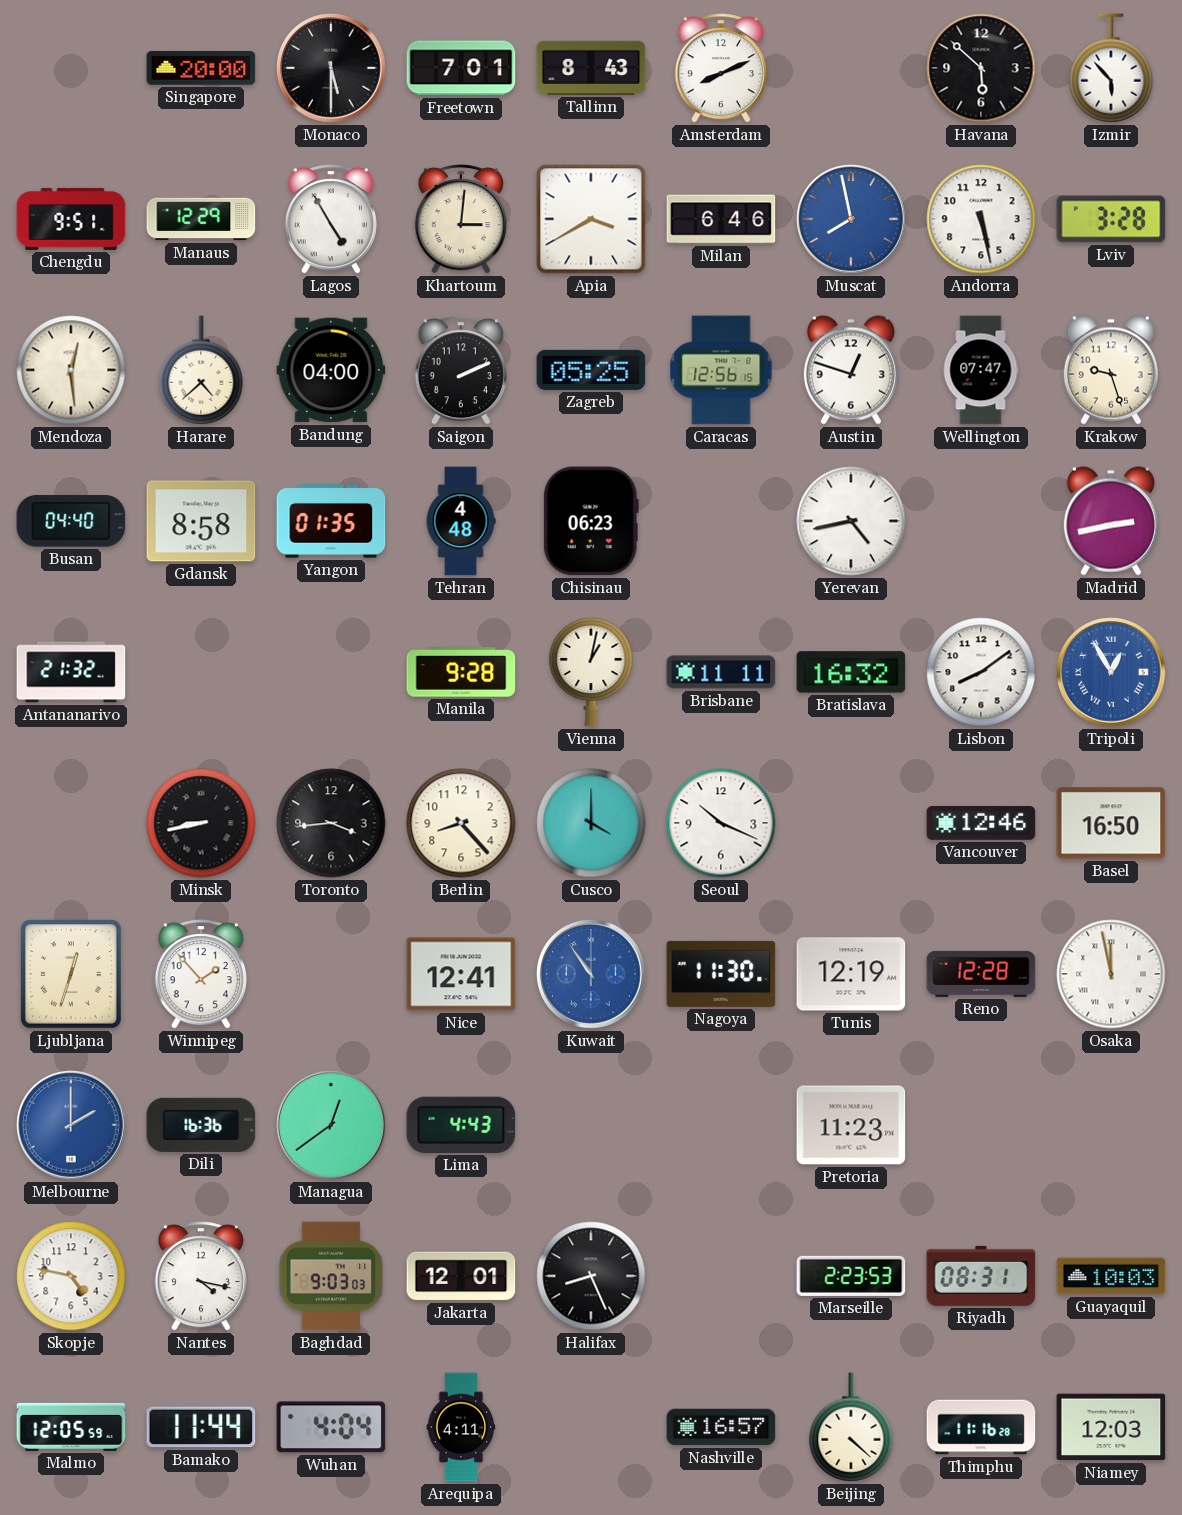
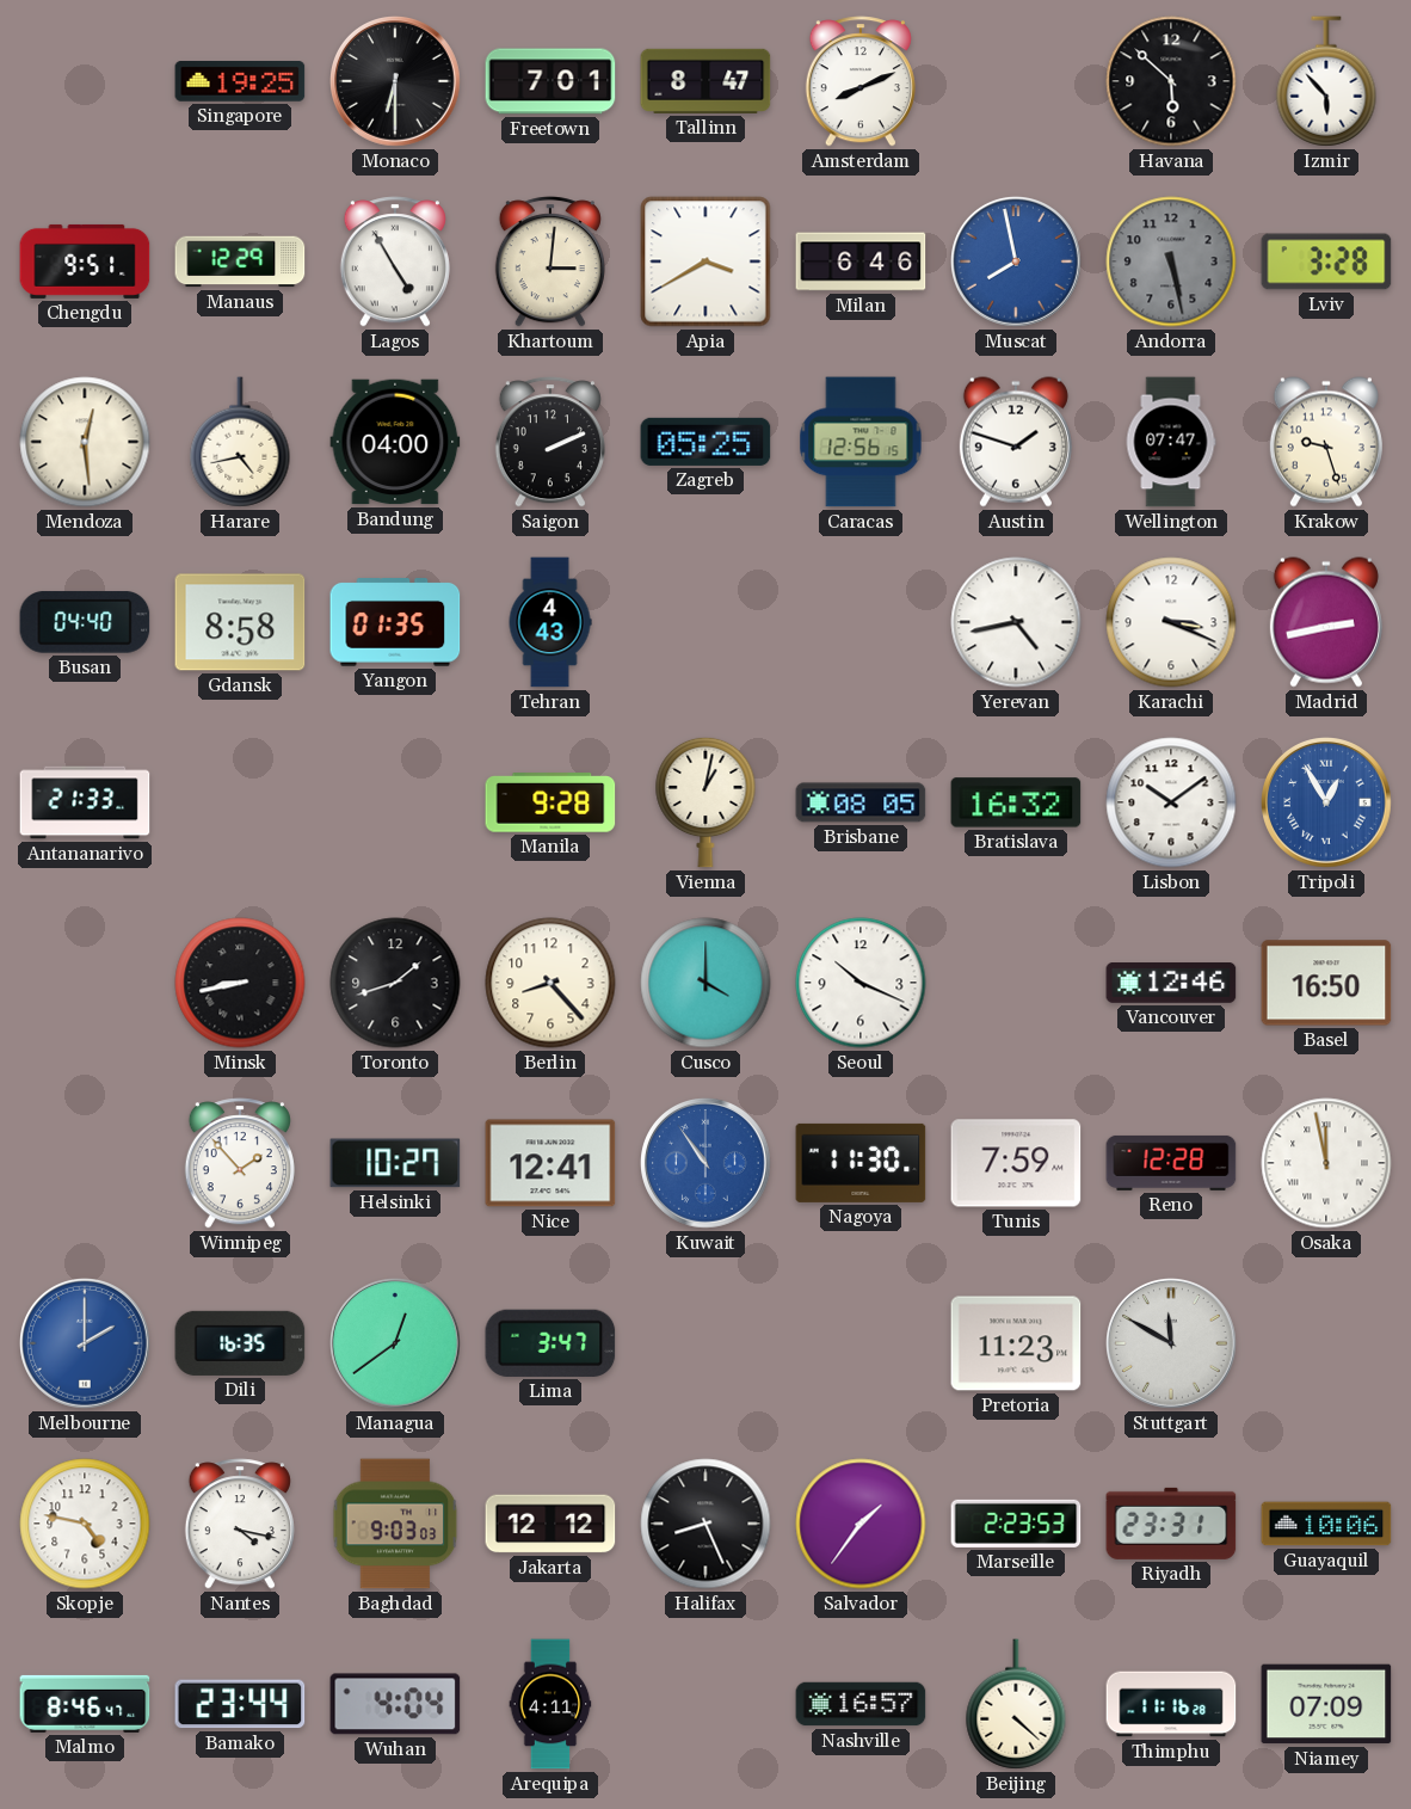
Singapore: 20:00 -> 19:25 (240, 82)
Monaco: 5:30 -> 6:30 (396, 82)
Tallinn: 8:43 -> 8:47 (705, 81)
Andorra dial: white -> grey (1171, 261)
Harare: 4:38 -> 4:43 (240, 442)
Austin: 12:48 -> 1:48 (1016, 442)
Tehran: 4:48 -> 4:43 (550, 622)
Chisinau: 06:23 -> none (591, 521)
Karachi: none -> 3:19 (1171, 622)
Antananarivo: 21:32 -> 21:33 (85, 802)
Brisbane: 11:11 -> 08:05 (861, 802)
Lisbon: 8:09 -> 10:09 (1171, 802)
Toronto: 3:44 -> 1:42 (395, 983)
Ljubljana: 12:33 -> none (71, 974)
Helsinki: none -> 10:27 (395, 1163)
Tunis: 12:19 -> 7:59 (1016, 1163)
Dili: 16:36 -> 16:35 (240, 1343)
Lima: 4:43 -> 3:47 (550, 1343)
Stuttgart: none -> 11:50 (1172, 1345)
Jakarta: 12:01 -> 12:12 (550, 1524)
Salvador: none -> 1:36 (861, 1524)
Riyadh: 08:31 -> 23:31 (1171, 1524)
Guayaquil: 10:03 -> 10:06 (1326, 1524)
Malmo: 12:05 -> 8:46 (85, 1704)
Bamako: 11:44 -> 23:44 (240, 1704)
Niamey: 12:03 -> 07:09 (1326, 1704)
